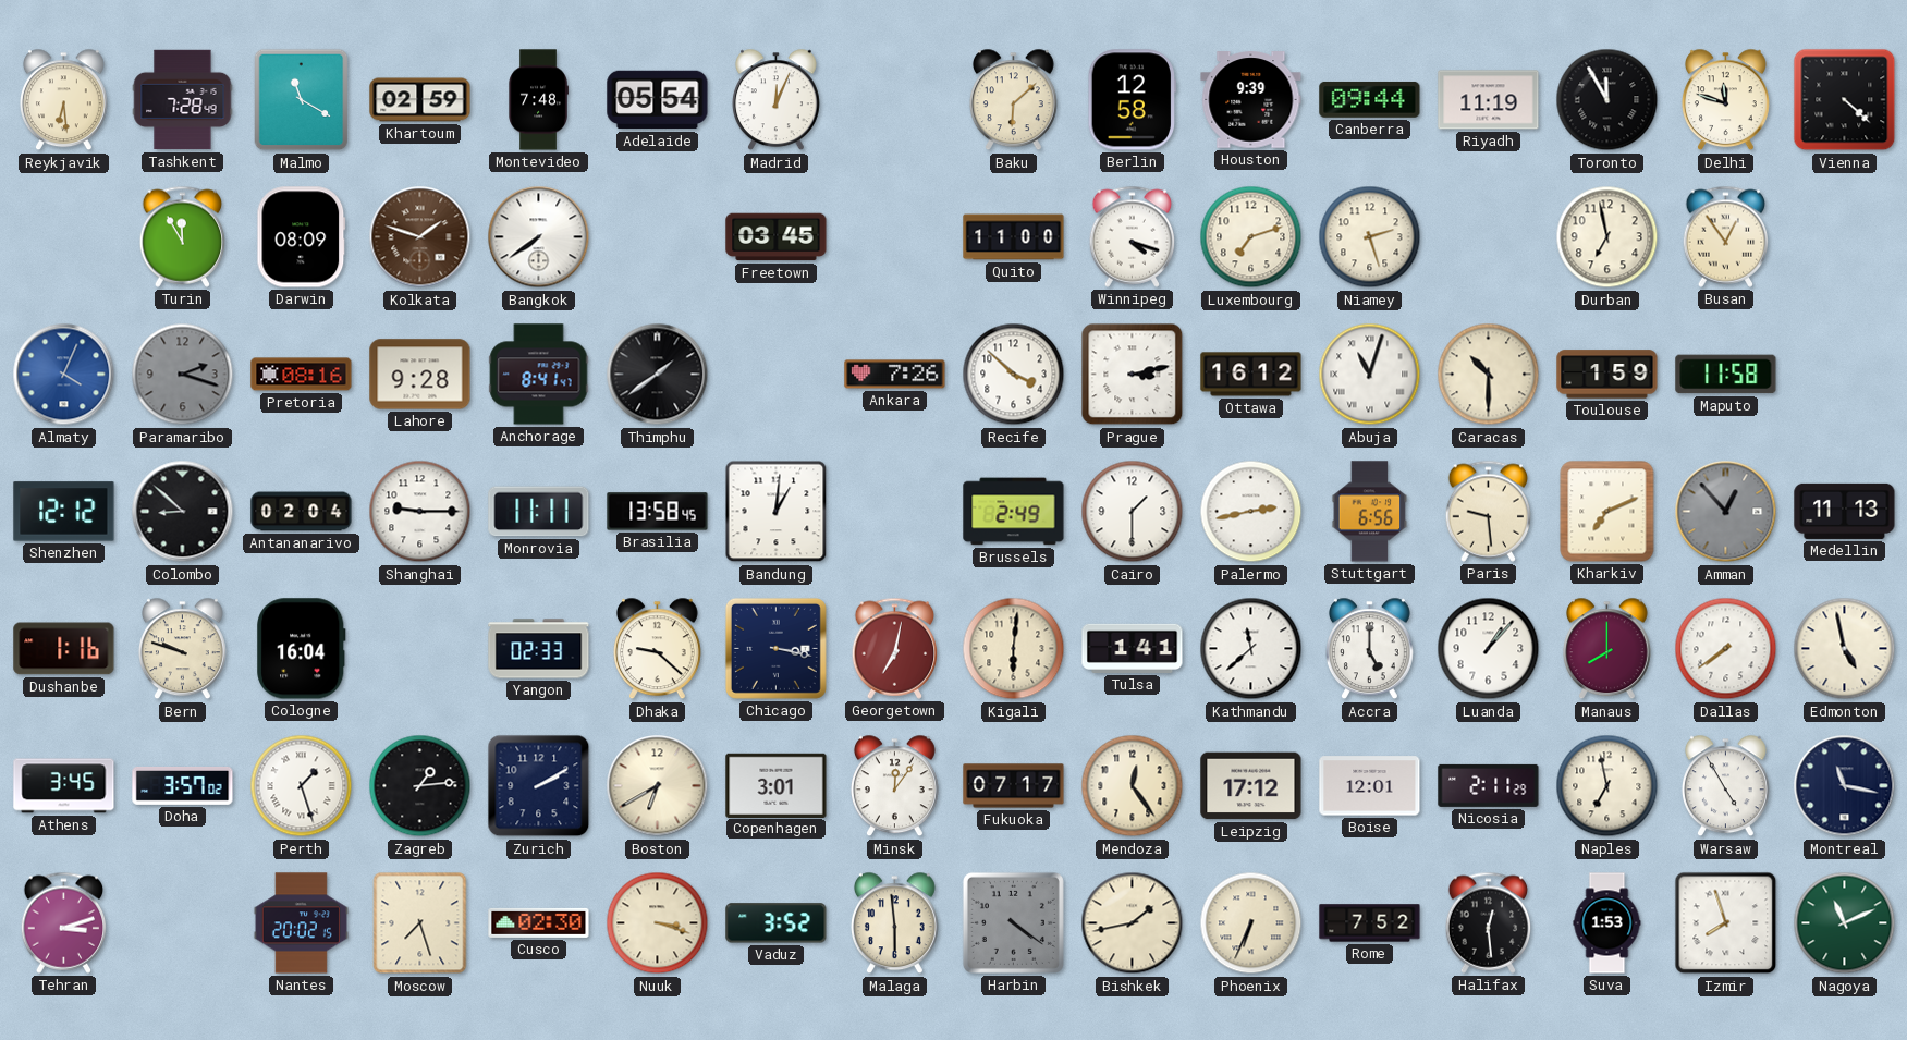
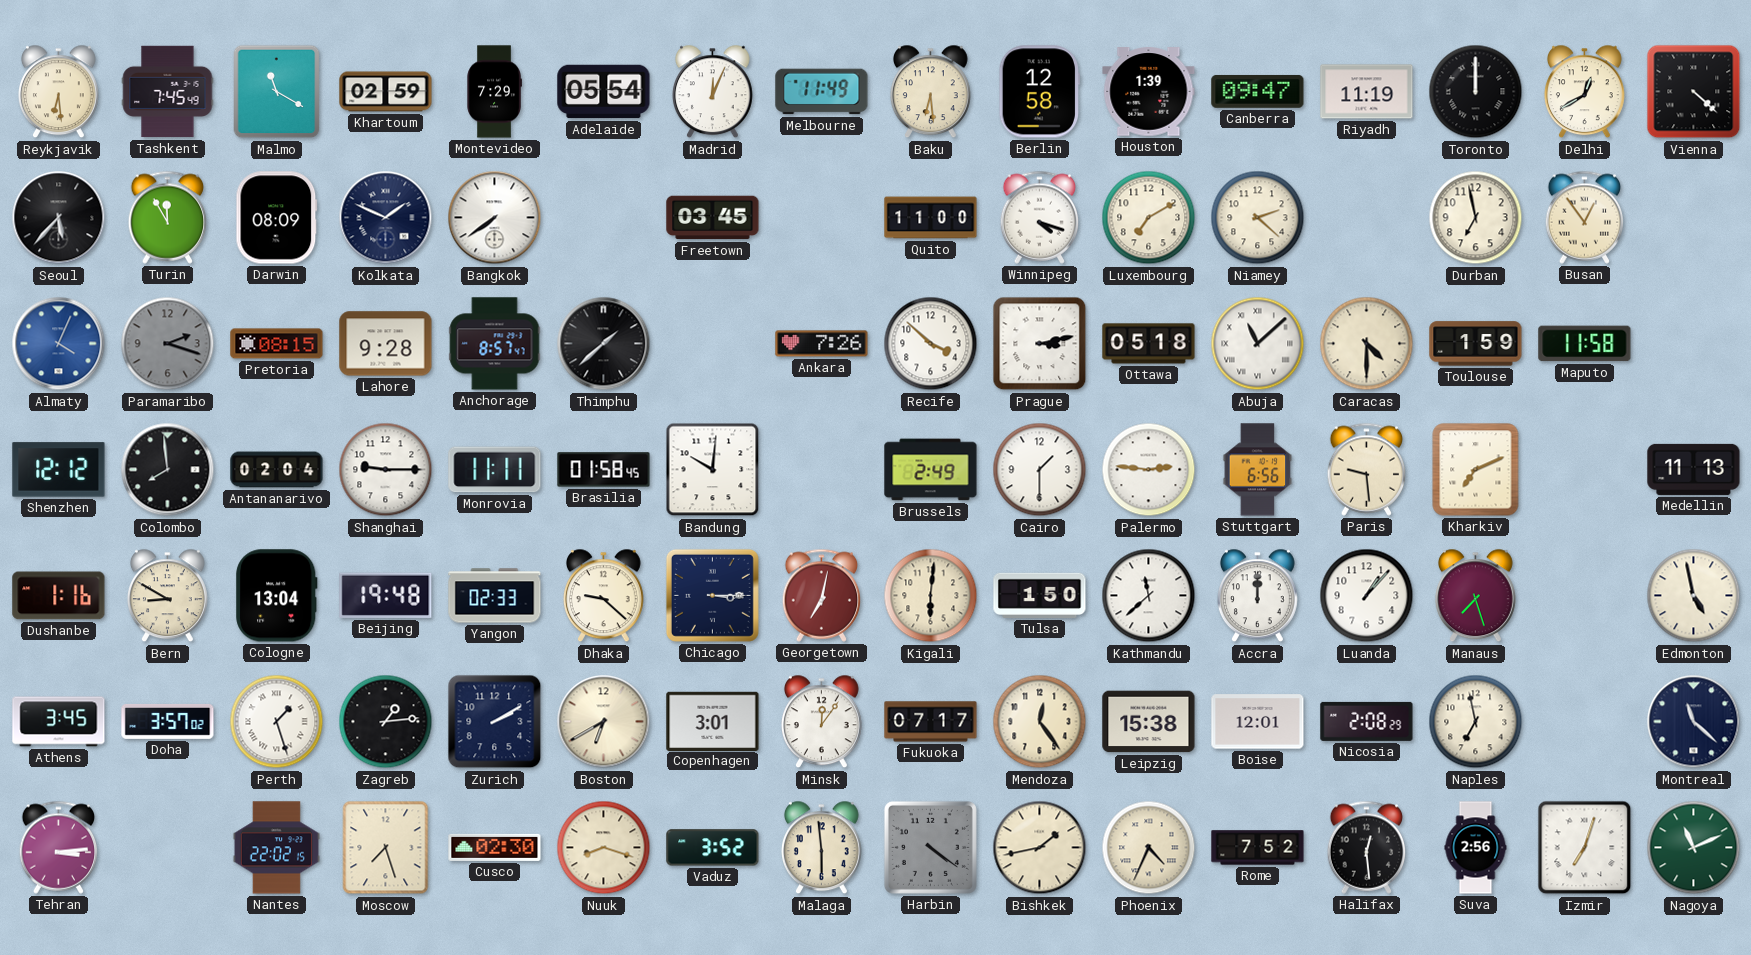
Tashkent: 7:28 -> 7:45 (168, 92)
Montevideo: 7:48 -> 7:29 (494, 92)
Melbourne: none -> 11:49 (822, 92)
Baku: 6:08 -> 6:29 (930, 92)
Houston: 9:39 -> 1:39 (1149, 92)
Canberra: 09:44 -> 09:47 (1258, 91)
Toronto: 11:55 -> 12:00 (1476, 92)
Delhi: 11:48 -> 12:40 (1584, 92)
Seoul: none -> 5:37 (59, 218)
Kolkata: 1:48 -> 1:49 (386, 218)
Kolkata dial: brown -> navy (386, 218)
Luxembourg: 7:12 -> 7:10 (1149, 218)
Niamey: 2:27 -> 2:22 (1258, 218)
Pretoria: 08:16 -> 08:15 (277, 344)
Anchorage: 8:41 -> 8:57 (495, 344)
Thimphu: 1:39 -> 1:38 (604, 344)
Ottawa: 16:12 -> 05:18 (1149, 344)
Abuja: 11:03 -> 11:08 (1258, 344)
Caracas: 10:30 -> 4:30 (1367, 344)
Colombo: 8:52 -> 7:59 (168, 470)
Brasilia: 13:58 -> 01:58 (604, 470)
Bandung: 1:01 -> 10:01 (713, 470)
Palermo: 2:43 -> 2:46 (1149, 470)
Amman: 12:53 -> none (1726, 512)
Bern: 9:48 -> 8:50 (167, 596)
Cologne: 16:04 -> 13:04 (277, 596)
Beijing: none -> 19:48 (386, 595)
Chicago: 3:17 -> 3:15 (712, 595)
Tulsa: 1:41 -> 1:50 (1040, 595)
Accra: 5:00 -> 12:00 (1257, 596)
Manaus: 8:00 -> 7:27 (1475, 596)
Dallas: 7:39 -> none (1726, 649)
Leipzig: 17:12 -> 15:38 (1149, 722)
Nicosia: 2:11 -> 2:08 (1367, 721)
Warsaw: 4:55 -> none (1725, 786)
Montreal: 11:17 -> 11:22 (1694, 722)
Tehran: 3:12 -> 3:14 (59, 847)
Nantes: 20:02 -> 22:02 (276, 848)
Nuuk: 3:18 -> 8:18 (604, 848)
Phoenix: 6:34 -> 4:34 (1149, 848)
Suva: 1:53 -> 2:56 (1476, 848)
Izmir: 7:57 -> 7:03 (1585, 848)
